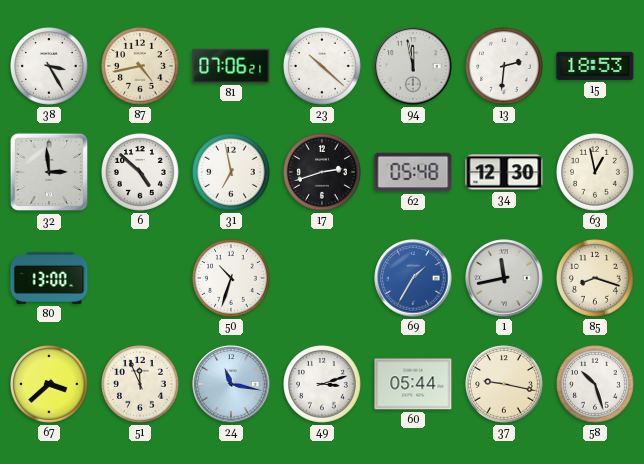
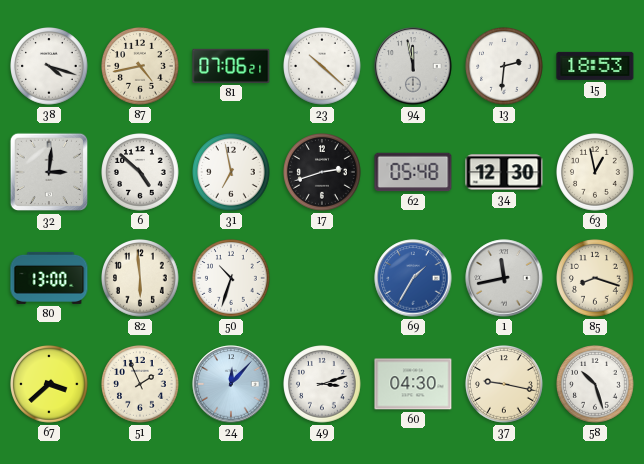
38: 3:25 -> 4:18 (50, 67)
32: 2:59 -> 3:01 (49, 172)
82: none -> 5:59 (141, 279)
51: 11:56 -> 1:56 (141, 385)
24: 11:17 -> 12:07 (231, 384)
60: 05:44 -> 04:30 (413, 384)
